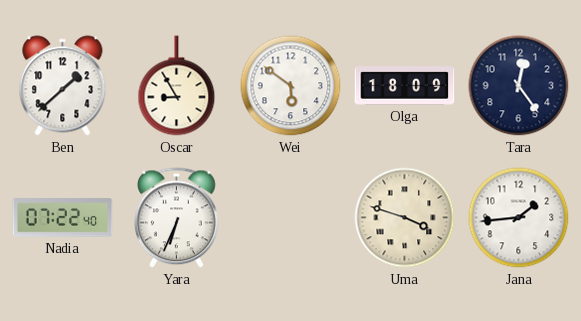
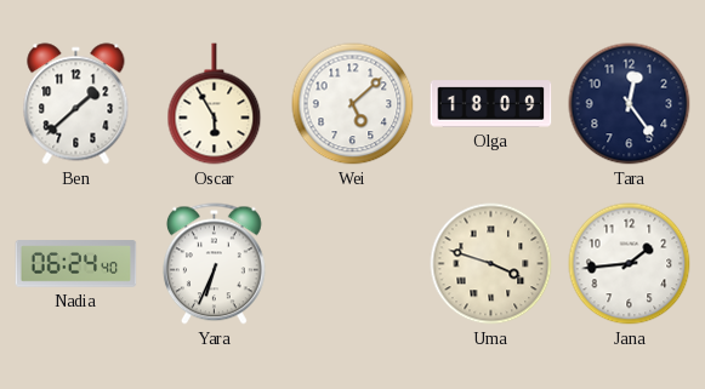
Oscar: 8:55 -> 5:55 (215, 104)
Wei: 5:51 -> 5:08 (353, 104)
Nadia: 07:22 -> 06:24 (76, 264)
